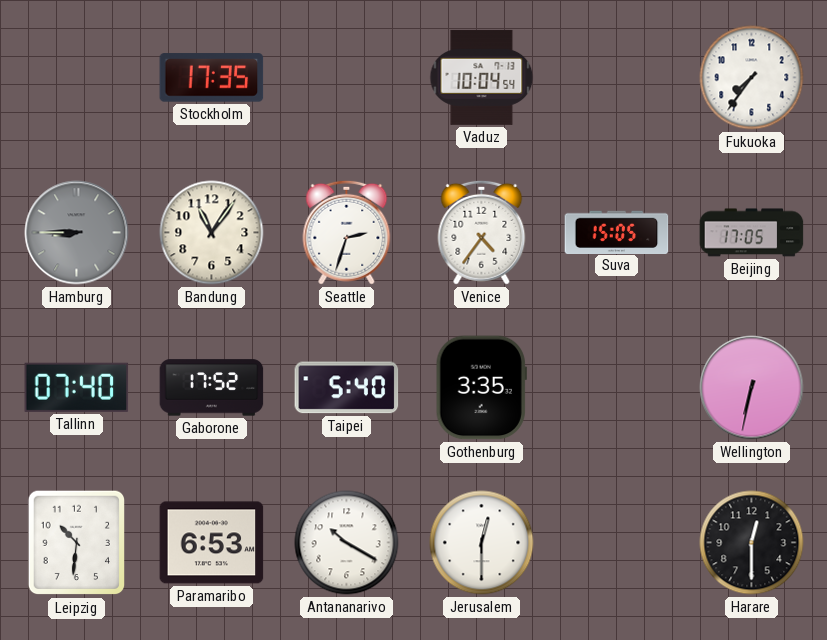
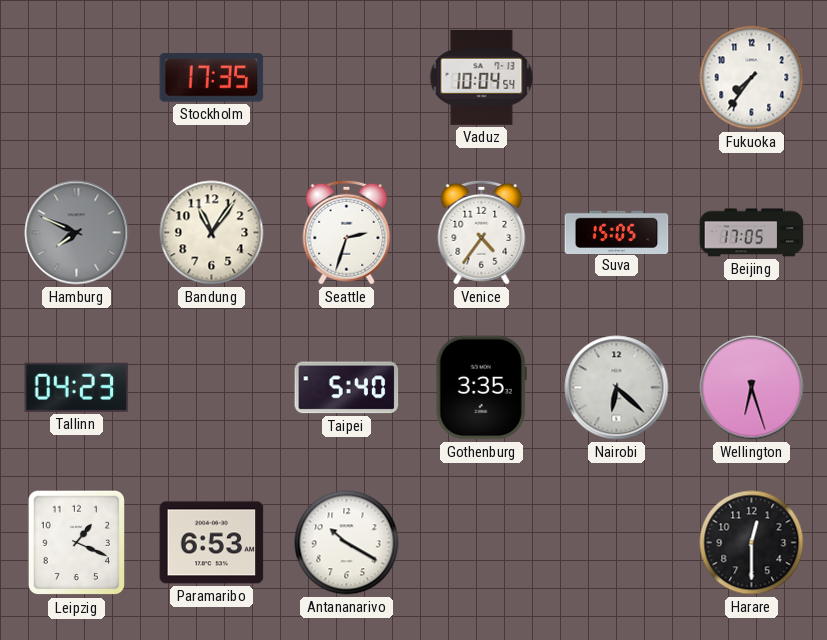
Hamburg: 8:45 -> 7:49 (77, 233)
Tallinn: 07:40 -> 04:23 (77, 387)
Gaborone: 17:52 -> none (212, 388)
Nairobi: none -> 6:22 (617, 388)
Wellington: 6:32 -> 6:27 (752, 388)
Leipzig: 10:31 -> 1:19 (77, 543)
Jerusalem: 12:30 -> none (482, 543)
